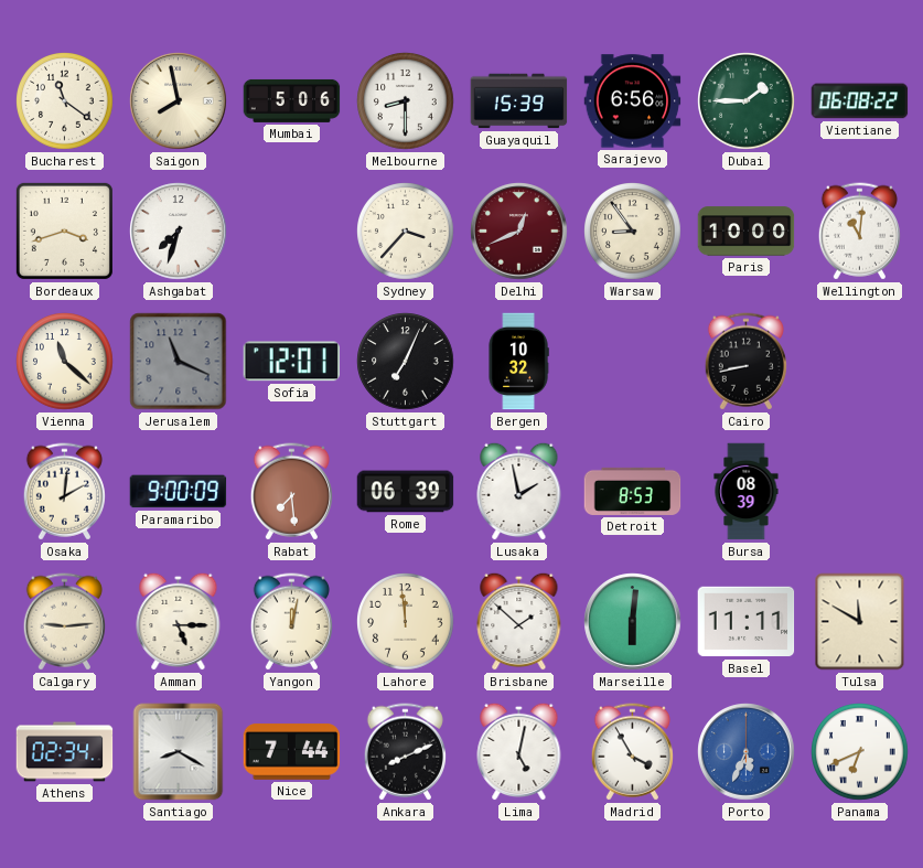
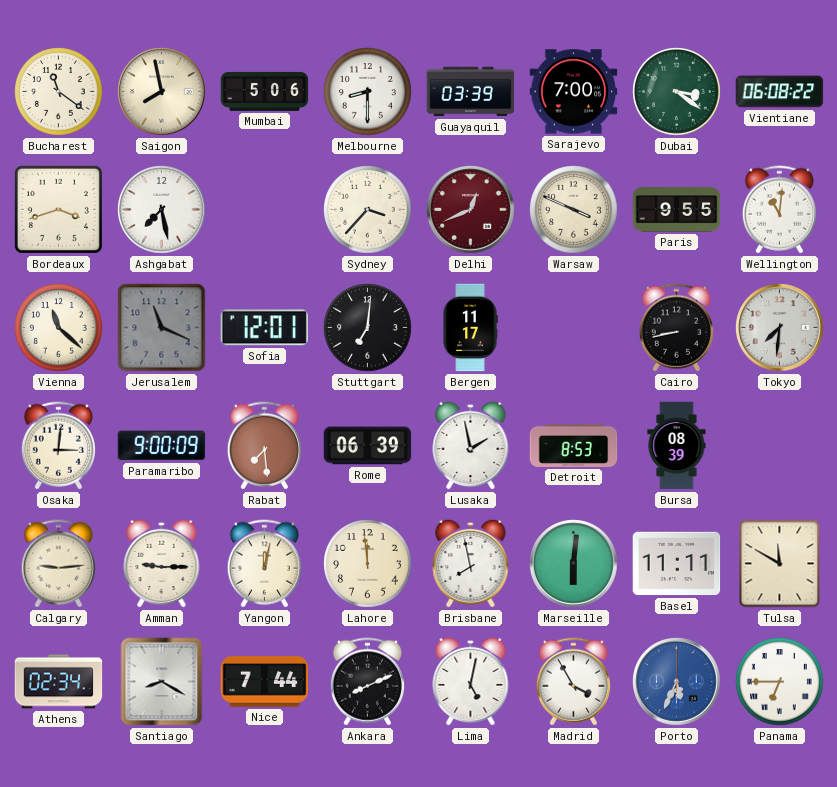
Guayaquil: 15:39 -> 03:39 (471, 92)
Sarajevo: 6:56 -> 7:00 (574, 92)
Dubai: 1:45 -> 3:21 (677, 92)
Ashgabat: 7:33 -> 7:28 (162, 210)
Warsaw: 8:54 -> 3:49 (574, 210)
Paris: 10:00 -> 9:55 (677, 210)
Stuttgart: 7:04 -> 7:01 (368, 328)
Bergen: 10:32 -> 11:17 (470, 328)
Tokyo: none -> 7:31 (780, 328)
Osaka: 2:01 -> 3:01 (58, 446)
Amman: 5:15 -> 9:15 (162, 563)
Brisbane: 1:52 -> 7:58 (471, 563)
Panama: 6:41 -> 6:45 (780, 682)
